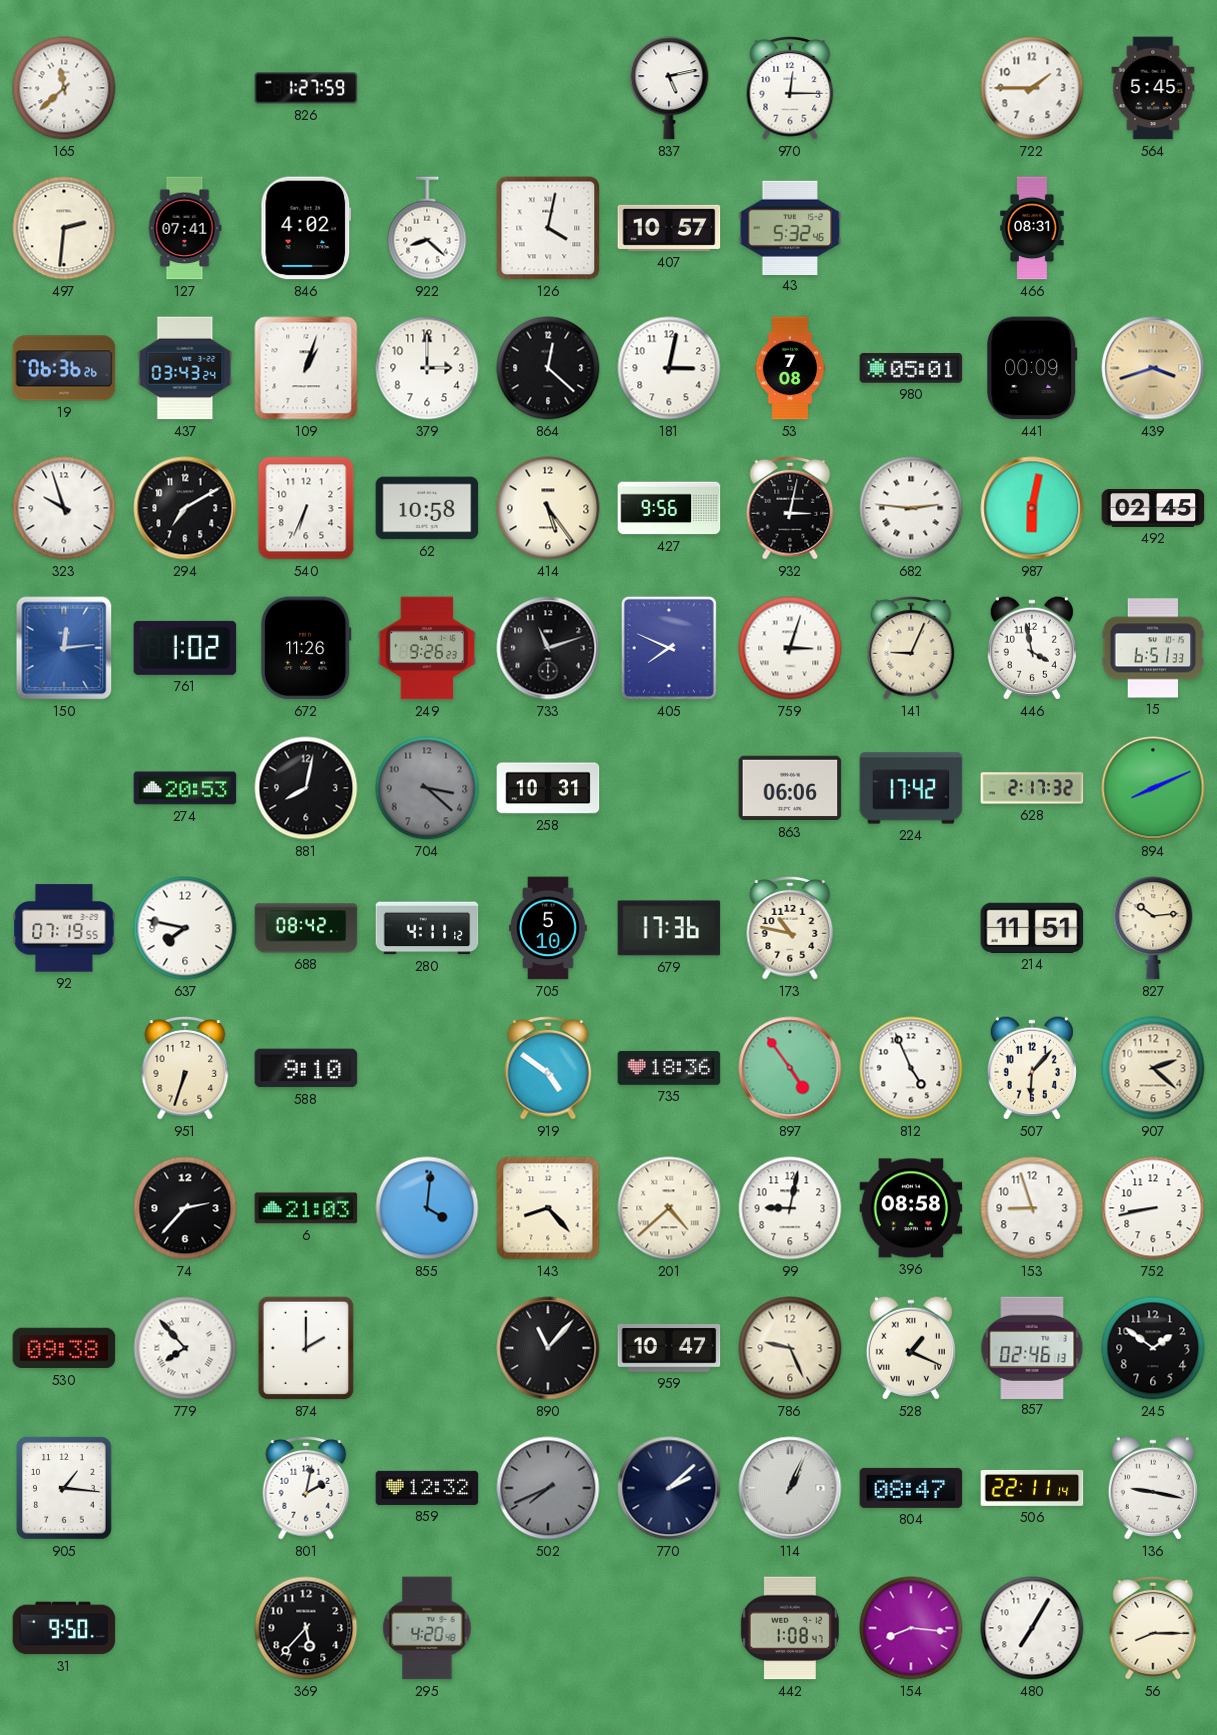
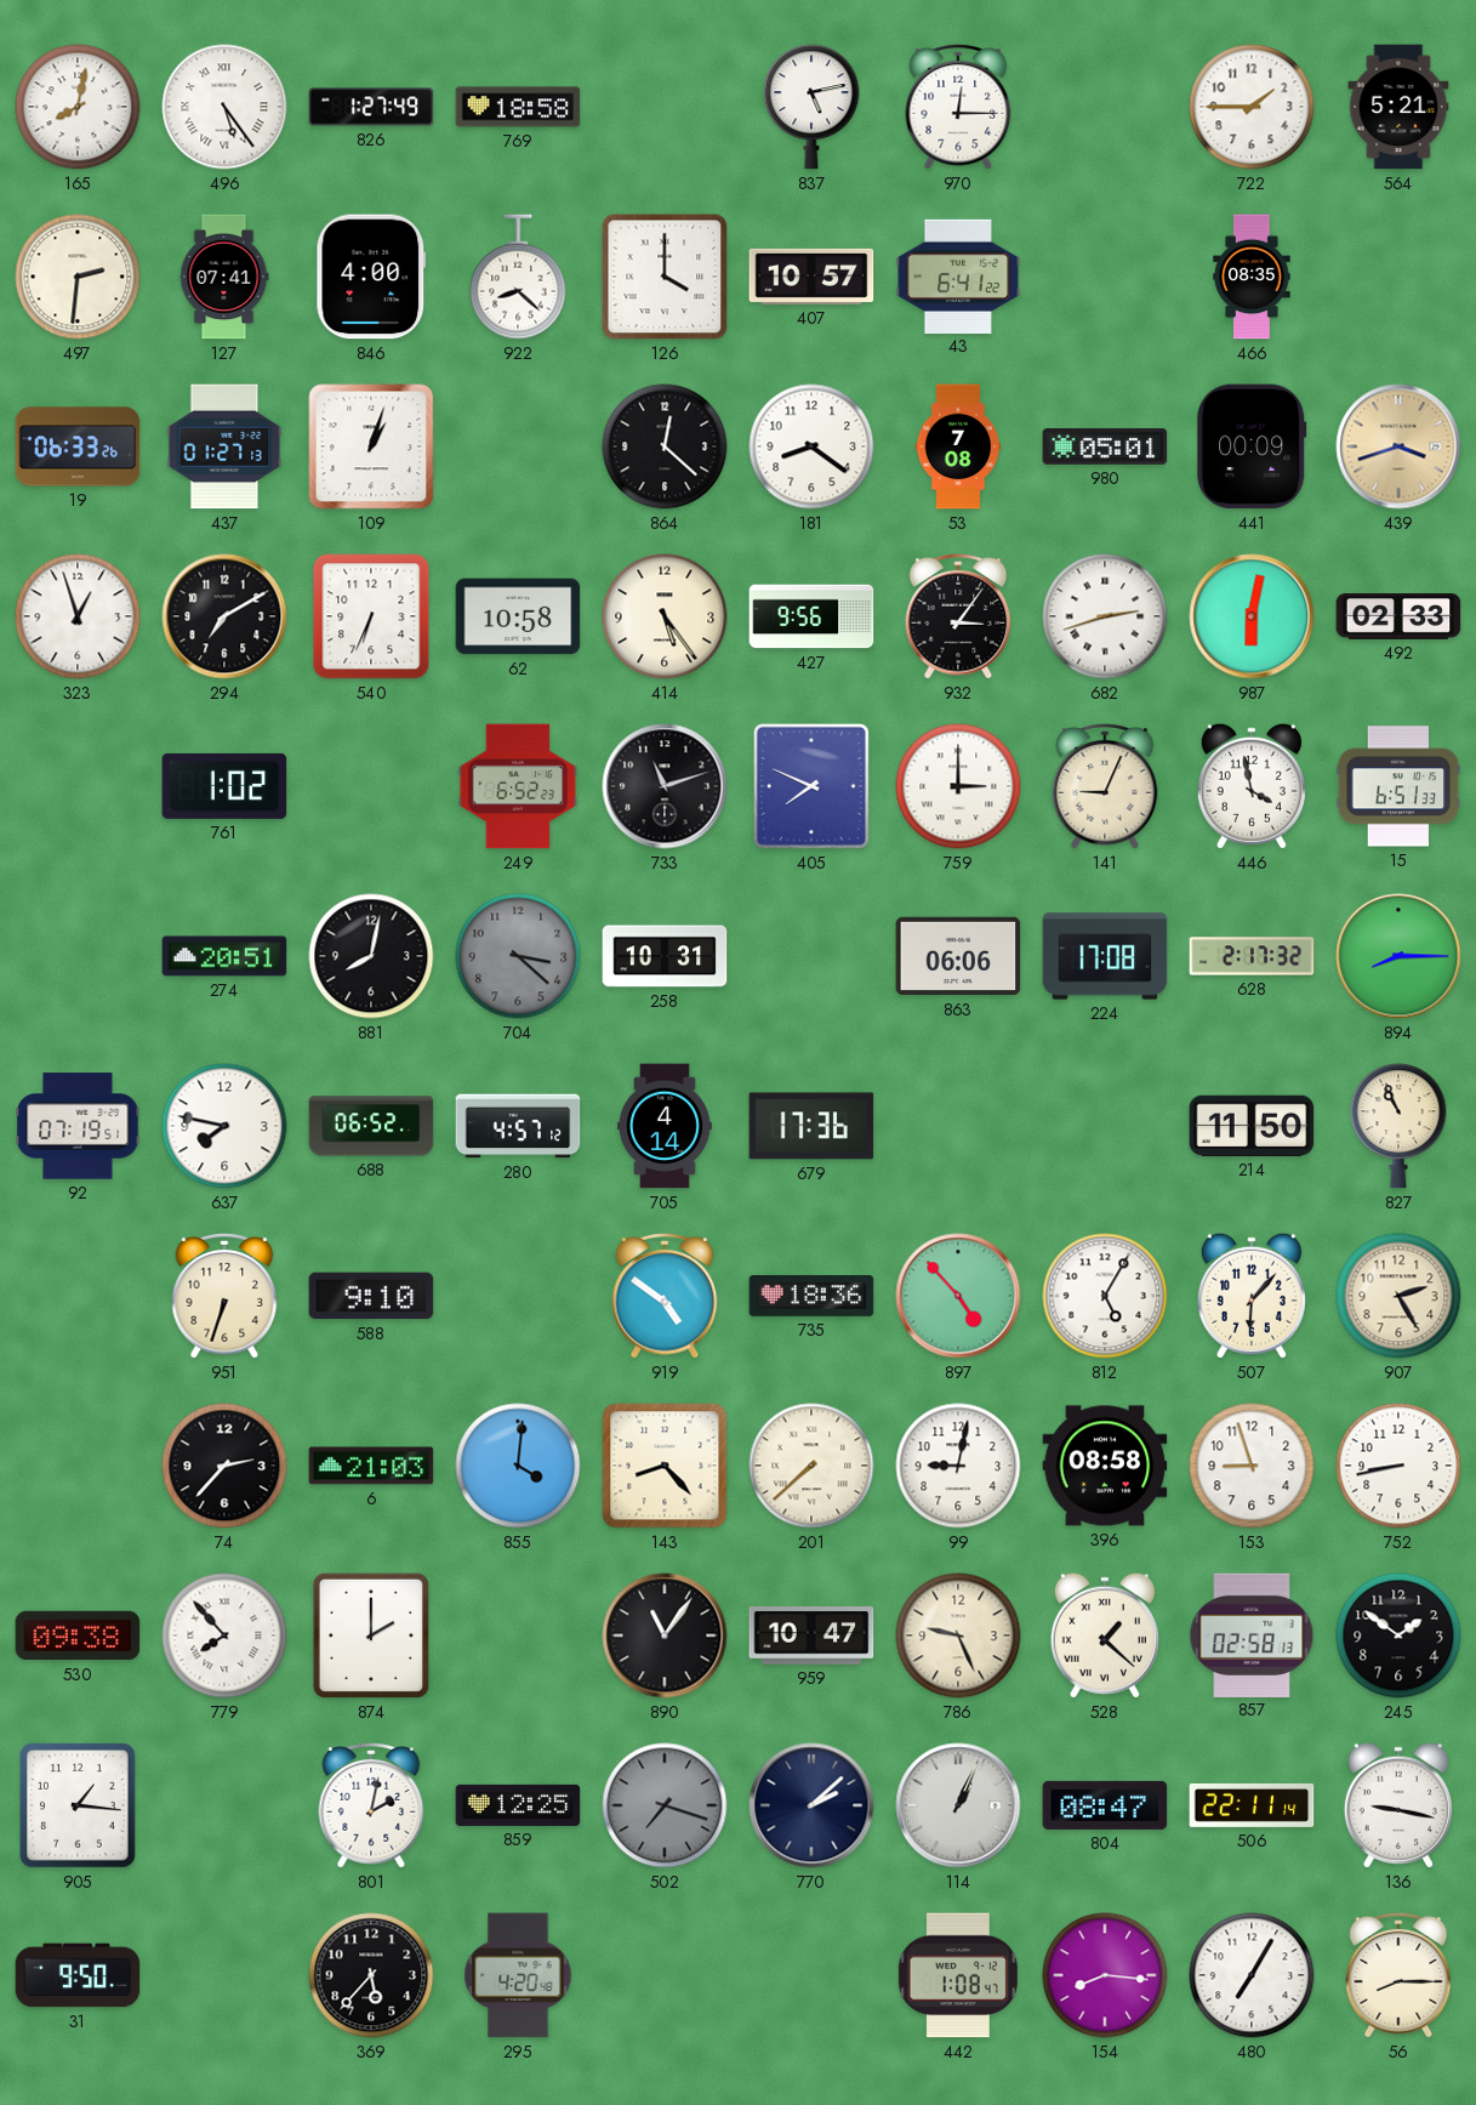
165: 11:38 -> 8:02 (78, 107)
496: none -> 5:24 (224, 107)
826: 1:27:59 -> 1:27:49 (371, 107)
769: none -> 18:58 (518, 107)
564: 5:45 -> 5:21 (1398, 107)
846: 4:02 -> 4:00 (371, 277)
126: 4:02 -> 4:00 (665, 277)
43: 5:32 -> 6:41 (958, 275)
466: 08:31 -> 08:35 (1252, 277)
19: 06:36 -> 06:33 (78, 446)
437: 03:43 -> 01:27 (224, 446)
379: 3:00 -> none (427, 368)
181: 3:02 -> 8:21 (811, 446)
323: 9:57 -> 12:57 (78, 616)
932: 3:02 -> 3:06 (958, 618)
682: 2:46 -> 2:42 (1105, 616)
492: 02:45 -> 02:33 (1398, 618)
150: 12:14 -> none (64, 648)
672: 11:26 -> none (307, 648)
249: 9:26 -> 6:52 (518, 786)
759: 3:03 -> 3:00 (958, 786)
274: 20:53 -> 20:51 (224, 956)
224: 17:42 -> 17:08 (1105, 956)
894: 8:11 -> 8:15 (1398, 956)
92: 07:19:55 -> 07:19:51 (78, 1126)
688: 08:42 -> 06:52 (371, 1126)
280: 4:11 -> 4:57 (518, 1126)
705: 5:10 -> 4:14 (665, 1126)
173: 10:47 -> none (790, 929)
214: 11:51 -> 11:50 (1252, 1126)
827: 10:14 -> 10:56 (1398, 1126)
897: 4:54 -> 4:53 (958, 1296)
812: 4:56 -> 5:05 (1105, 1296)
907: 2:22 -> 2:25 (1398, 1296)
201: 4:38 -> 7:38 (811, 1466)
890: 11:07 -> 11:06 (665, 1635)
528: 1:19 -> 1:22 (1105, 1635)
857: 02:46 -> 02:58 (1252, 1634)
859: 12:32 -> 12:25 (518, 1805)
502: 7:41 -> 7:18 (665, 1805)
